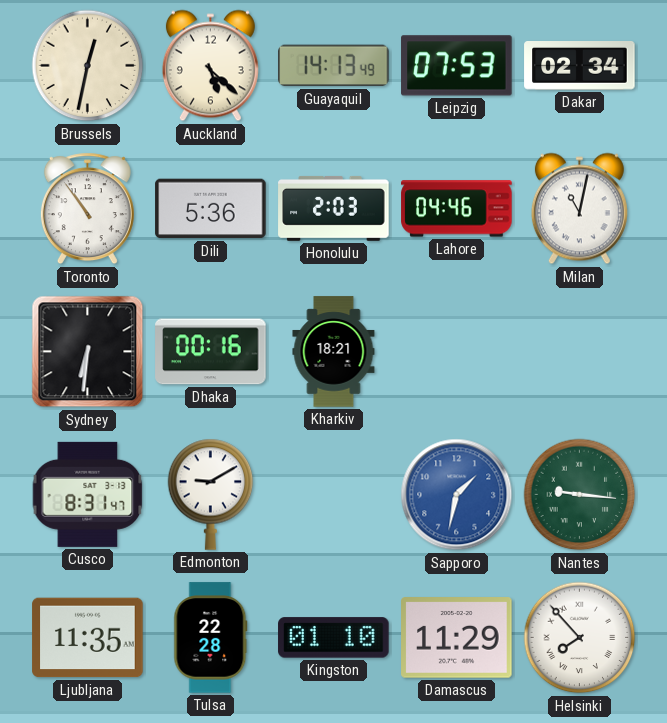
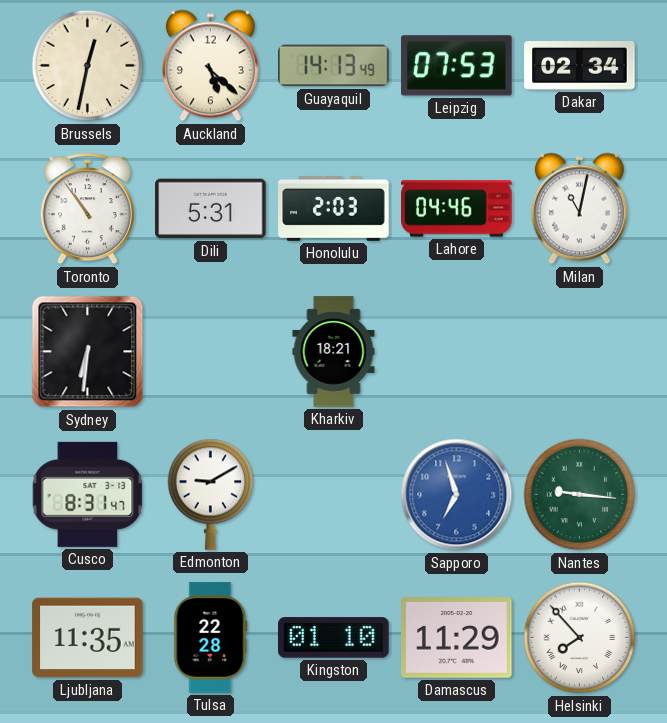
Dili: 5:36 -> 5:31 (211, 209)
Dhaka: 00:16 -> none (211, 352)
Sapporo: 1:32 -> 6:57 (457, 495)
